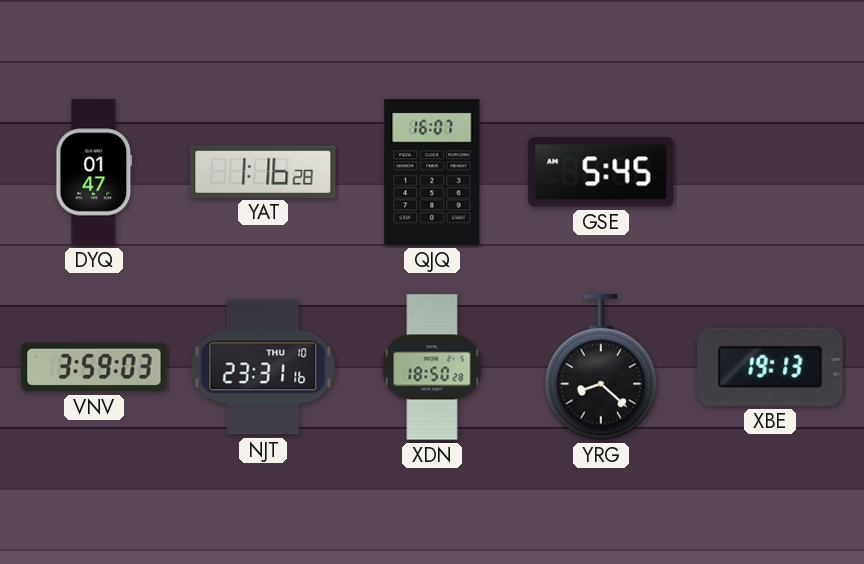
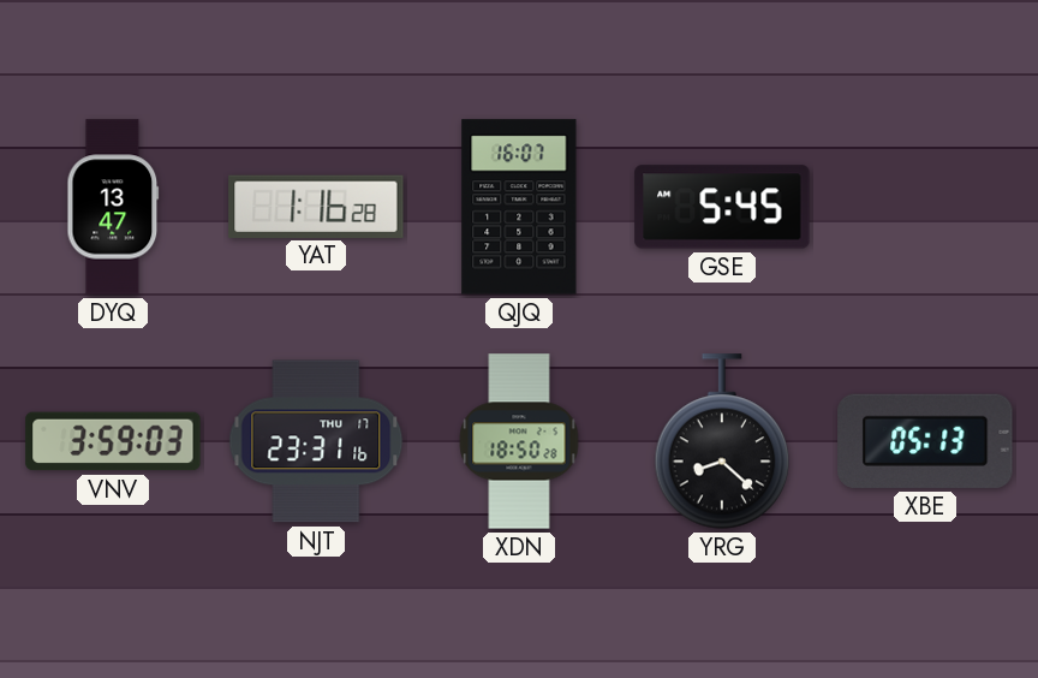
DYQ: 01:47 -> 13:47 (113, 207)
NJT date: THU 10 -> THU 17 (316, 441)
XBE: 19:13 -> 05:13 (925, 441)
